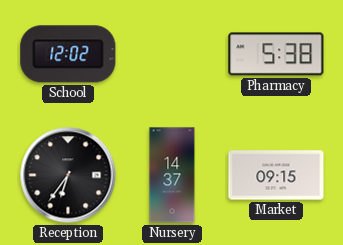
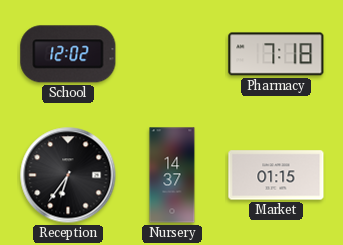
Pharmacy: 5:38 -> 7:18 (276, 54)
Market: 09:15 -> 01:15 (276, 175)
